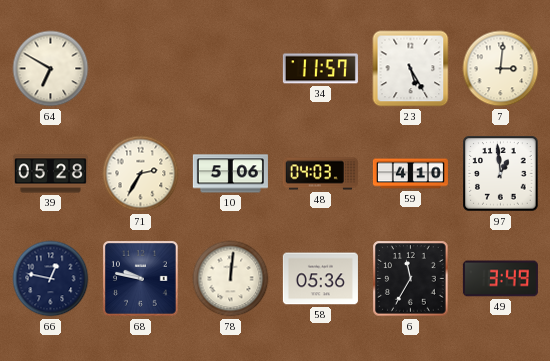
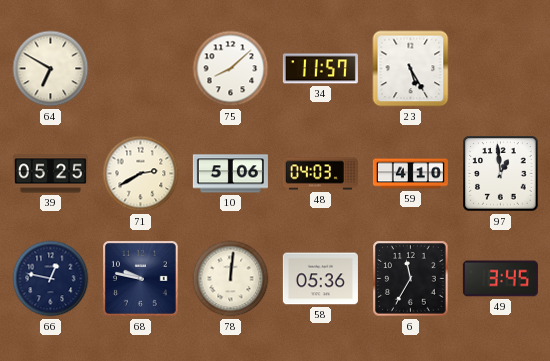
75: none -> 8:08 (231, 69)
7: 3:01 -> none (501, 69)
39: 05:28 -> 05:25 (50, 174)
71: 2:35 -> 2:40 (141, 174)
49: 3:49 -> 3:45 (500, 279)
